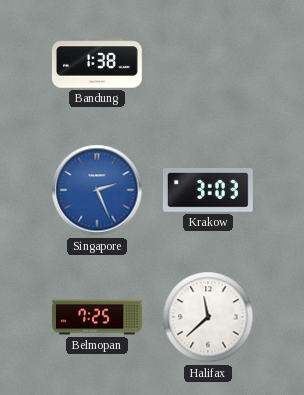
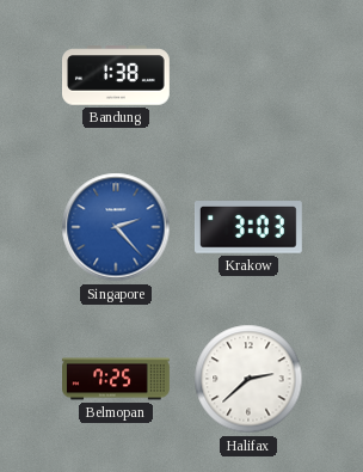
Singapore: 2:26 -> 2:23 (116, 227)
Halifax: 11:38 -> 2:38 (248, 379)
